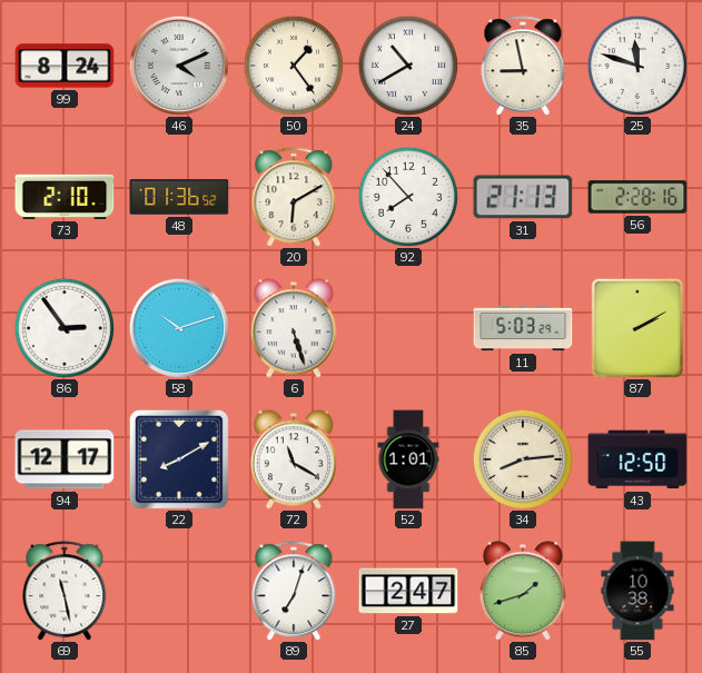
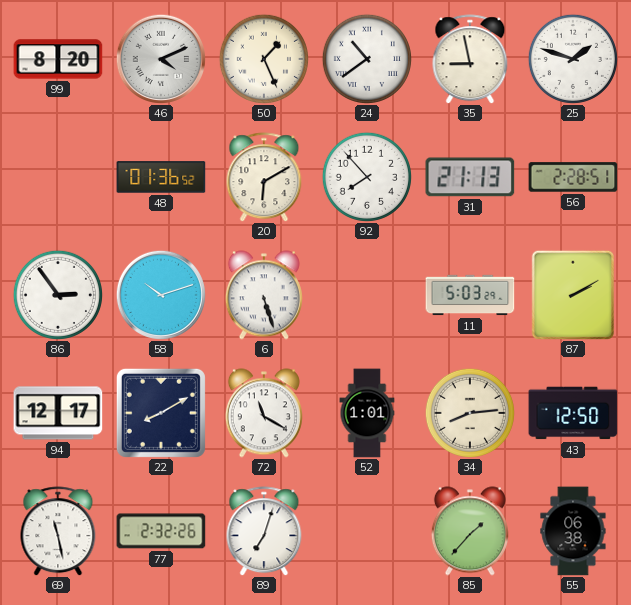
99: 8:24 -> 8:20 (58, 59)
50: 1:24 -> 1:26 (264, 59)
24: 10:40 -> 10:39 (367, 59)
25: 11:48 -> 1:48 (573, 59)
73: 2:10 -> none (65, 197)
56: 2:28:16 -> 2:28:51 (573, 177)
77: none -> 2:32 (161, 531)
27: 2:47 -> none (408, 591)
85: 1:42 -> 1:37 (470, 531)
55: 10:38 -> 06:38 (573, 531)
